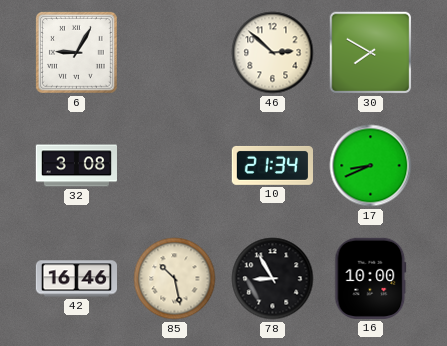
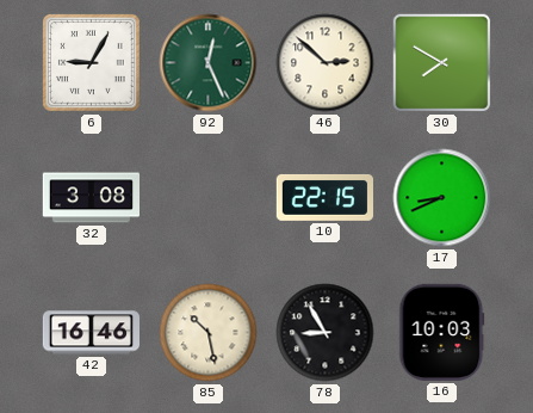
92: none -> 12:26 (209, 63)
10: 21:34 -> 22:15 (324, 197)
16: 10:00 -> 10:03 (442, 332)
